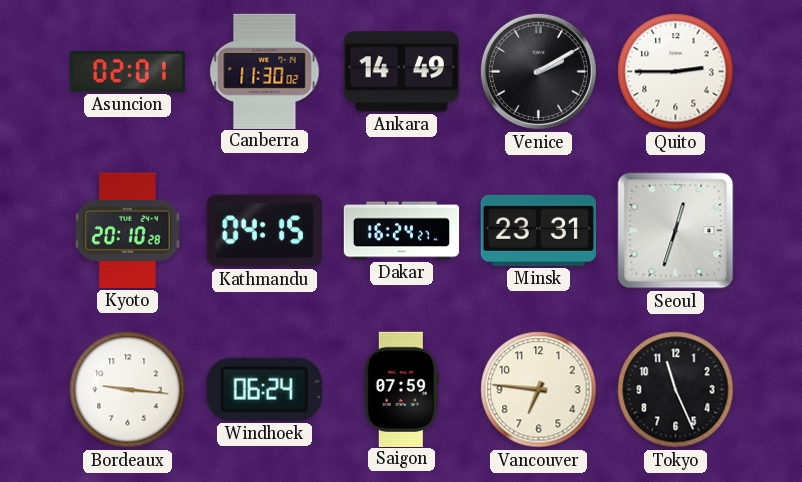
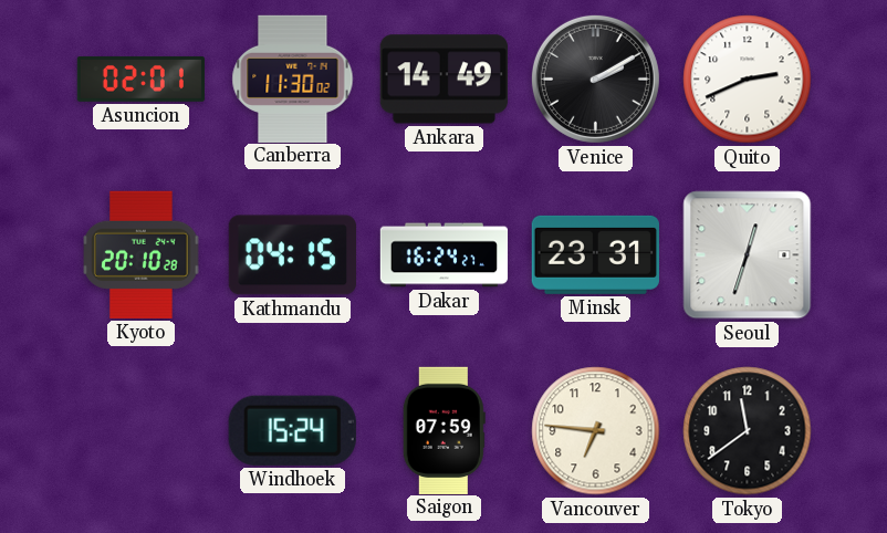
Quito: 2:45 -> 2:41 (748, 80)
Bordeaux: 9:16 -> none (128, 390)
Windhoek: 06:24 -> 15:24 (292, 430)
Tokyo: 11:26 -> 11:39 (748, 431)
